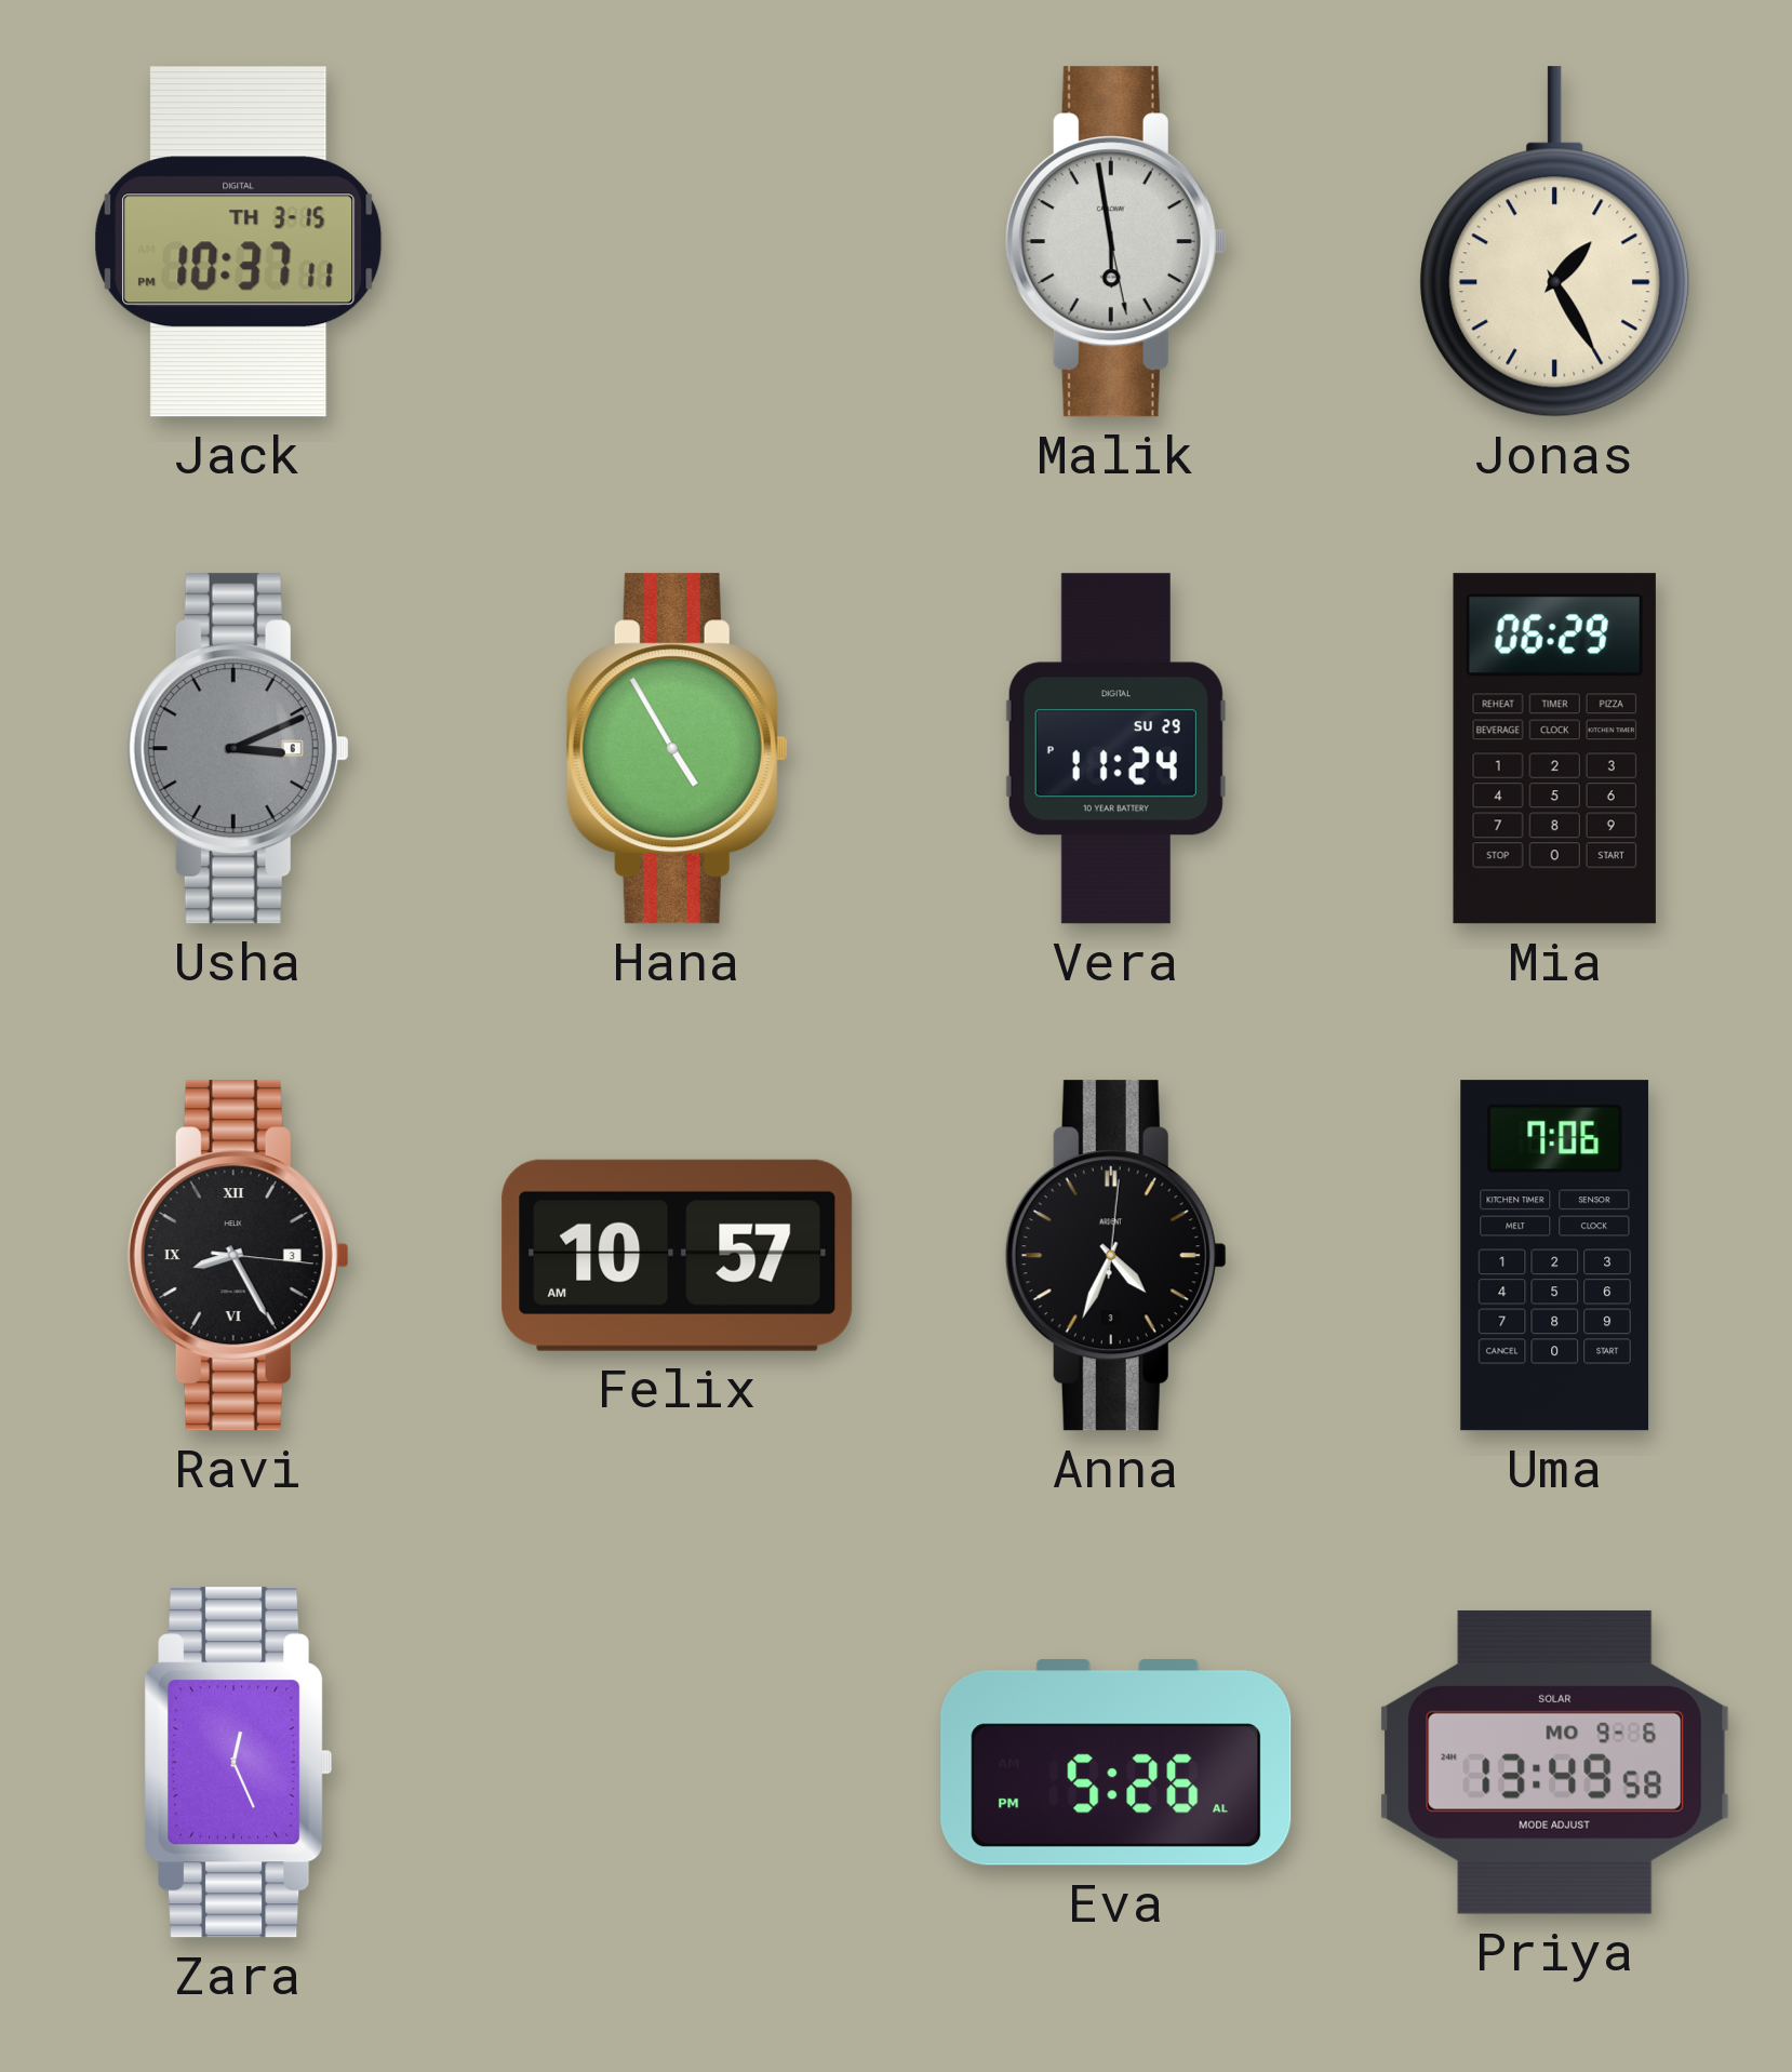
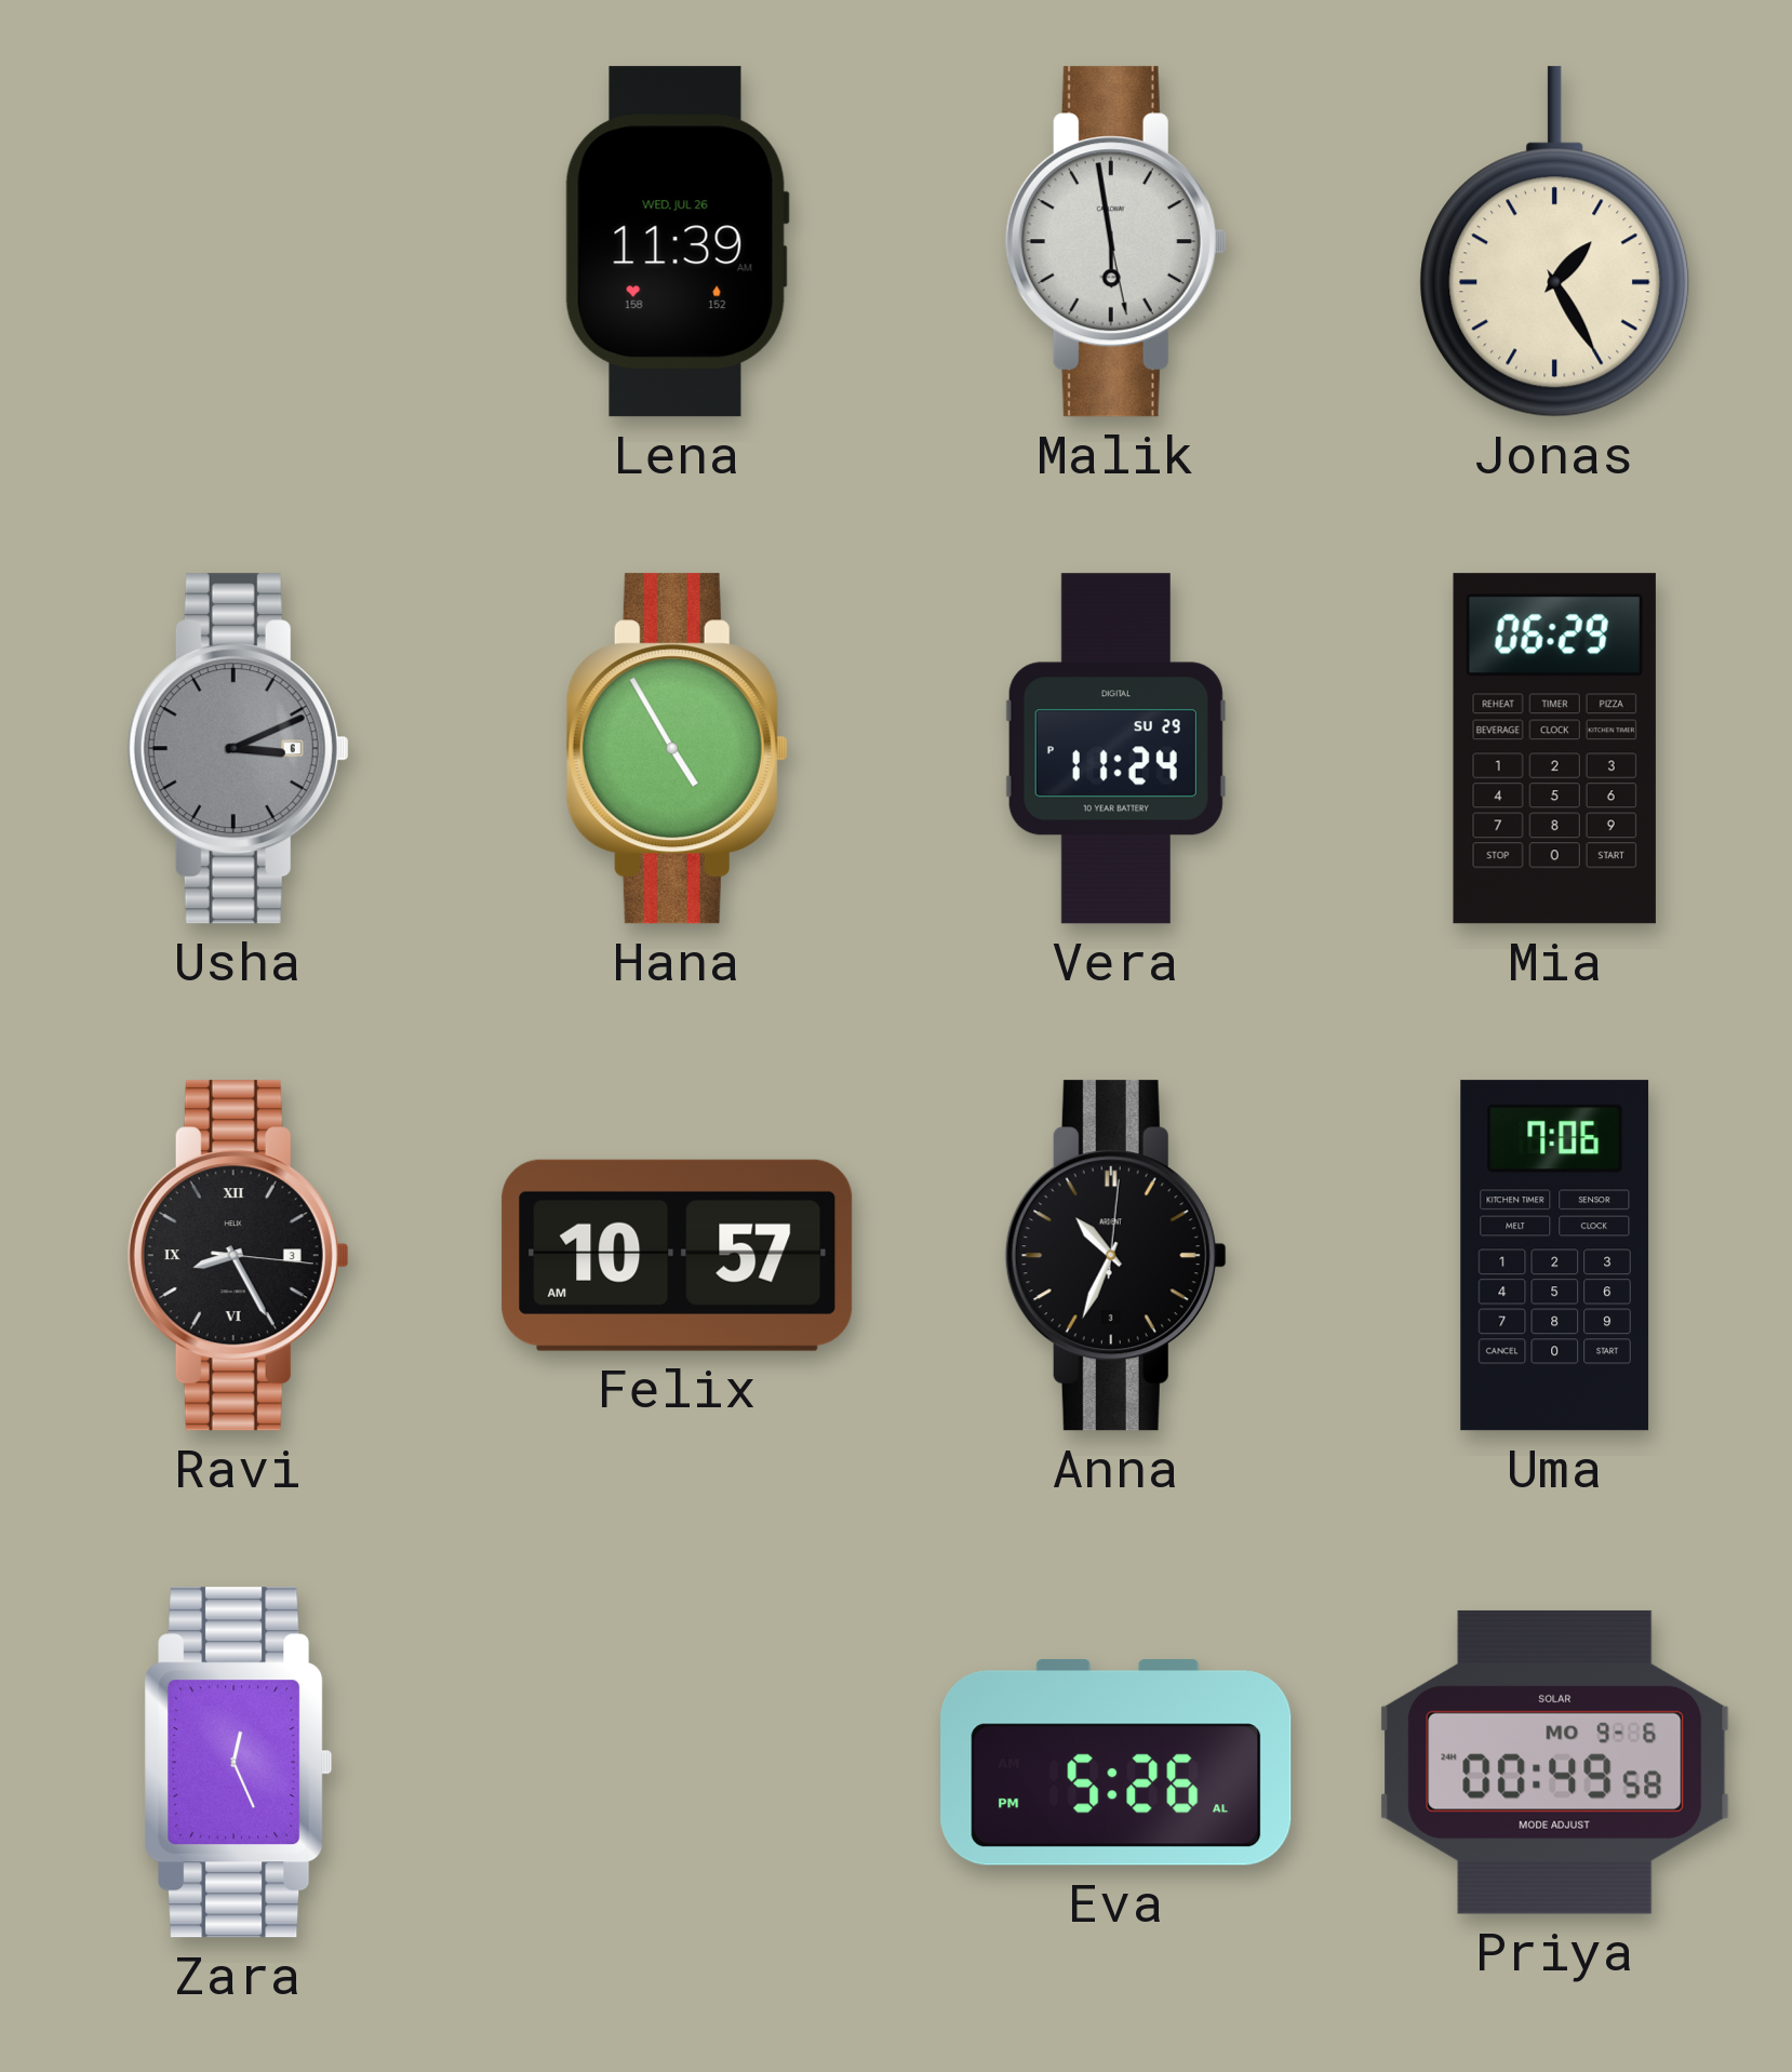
Jack: 10:37 -> none (239, 242)
Lena: none -> 11:39 (677, 242)
Anna: 4:34 -> 10:34 (1115, 1256)
Priya: 13:49 -> 00:49 (1555, 1762)
